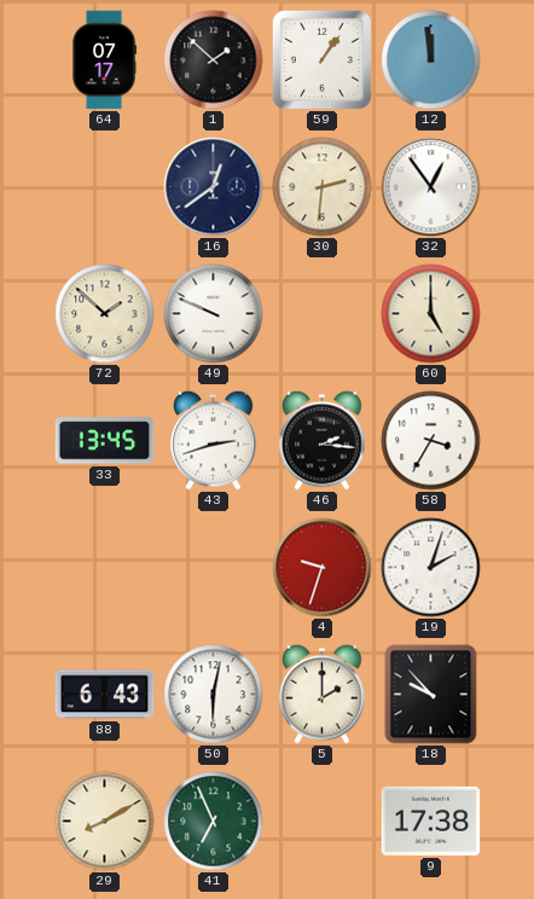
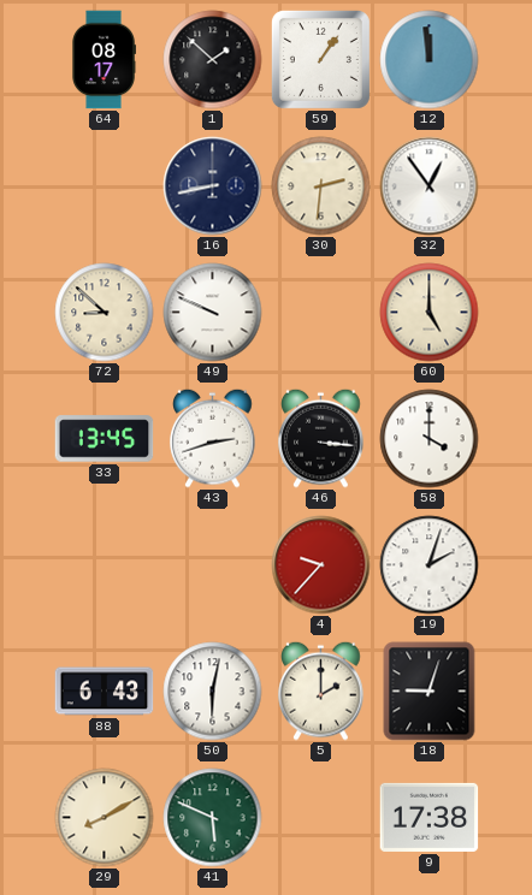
64: 07:17 -> 08:17 (104, 60)
16: 12:39 -> 8:43 (213, 186)
72: 1:52 -> 8:52 (105, 313)
46: 2:16 -> 3:16 (321, 438)
58: 3:35 -> 4:00 (430, 439)
4: 9:33 -> 9:37 (321, 565)
18: 9:53 -> 9:03 (430, 692)
41: 6:56 -> 5:49 (213, 818)
